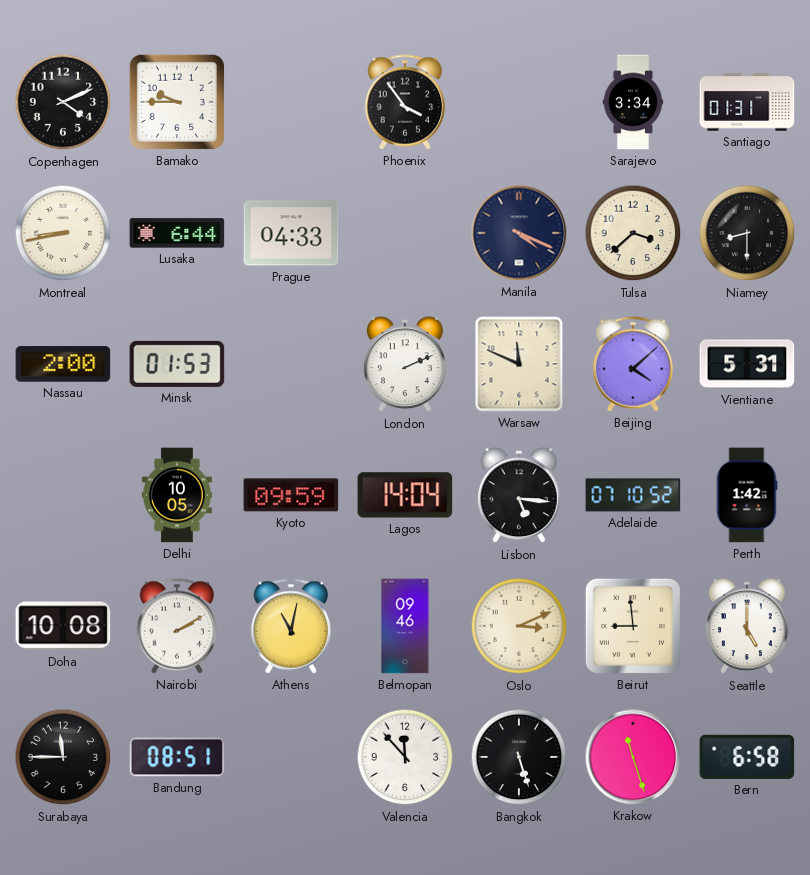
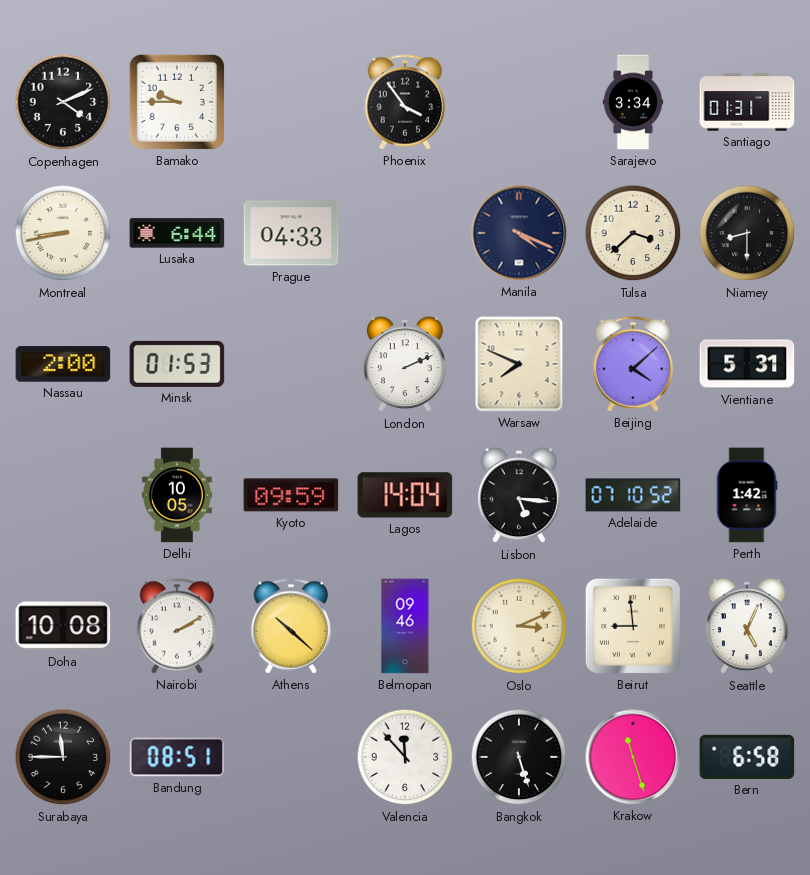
Warsaw: 11:49 -> 7:49 (519, 364)
Athens: 11:02 -> 10:22 (291, 626)
Seattle: 5:00 -> 5:04 (747, 627)
